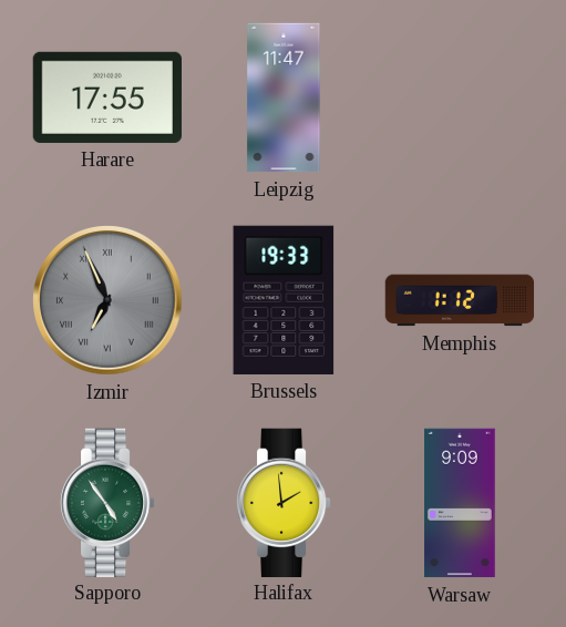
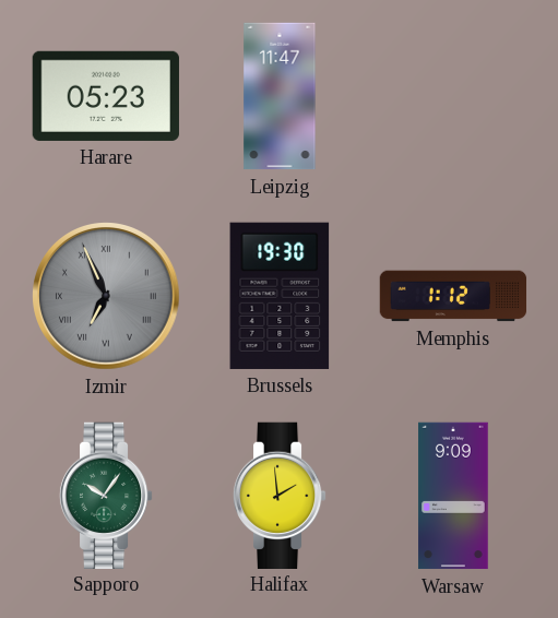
Harare: 17:55 -> 05:23 (106, 96)
Brussels: 19:33 -> 19:30 (280, 296)
Sapporo: 4:54 -> 10:06 (106, 495)
